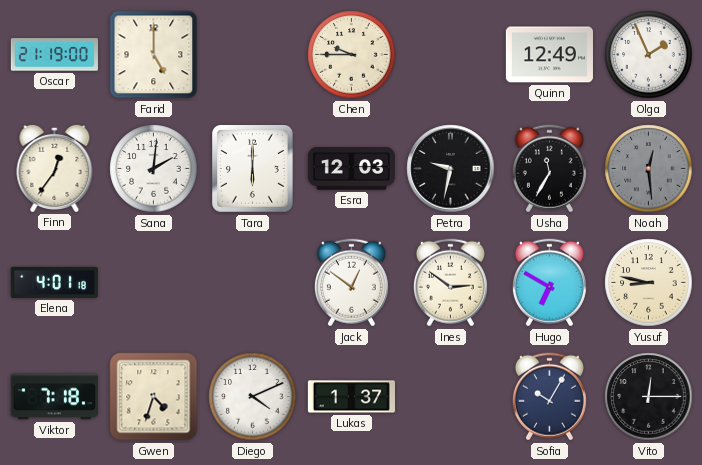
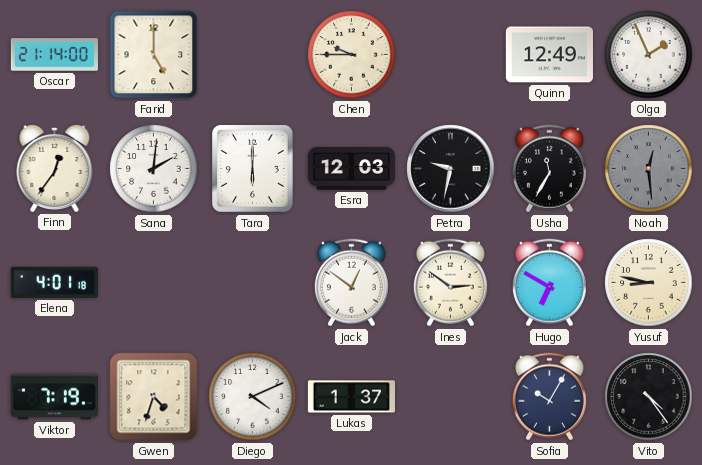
Oscar: 21:19 -> 21:14 (54, 55)
Viktor: 7:18 -> 7:19 (54, 397)
Vito: 12:15 -> 4:24 (649, 397)
